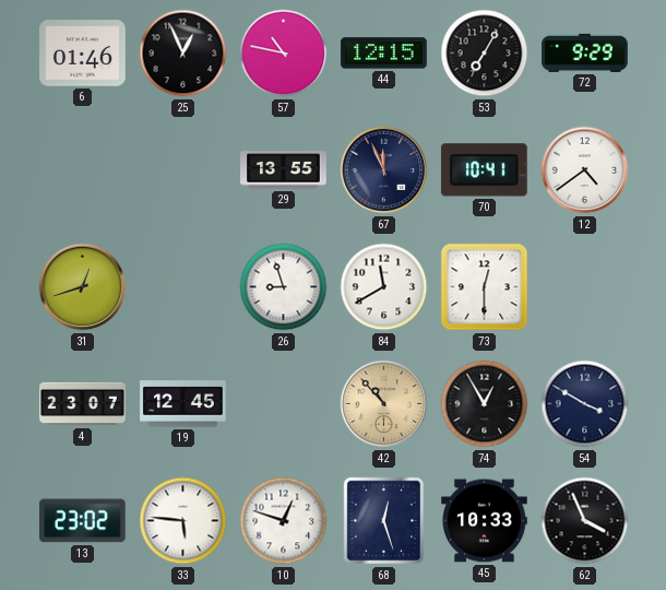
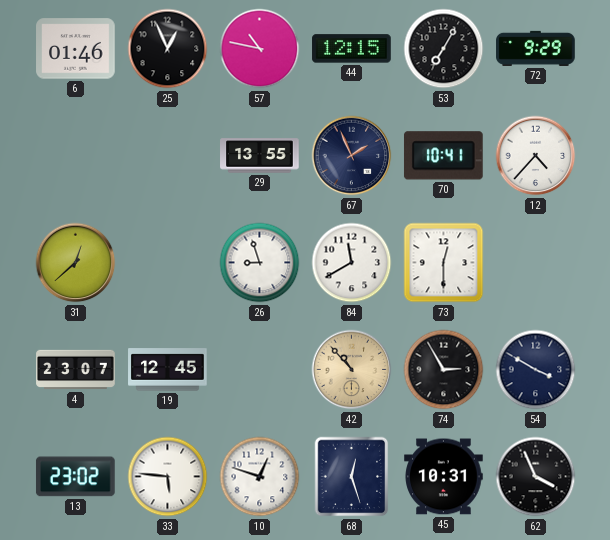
67: 11:56 -> 1:56 (352, 156)
12: 4:39 -> 4:37 (536, 156)
31: 12:42 -> 12:38 (76, 263)
74: 12:55 -> 2:55 (444, 370)
45: 10:33 -> 10:31 (444, 477)
